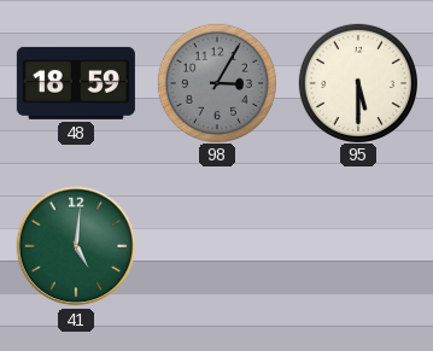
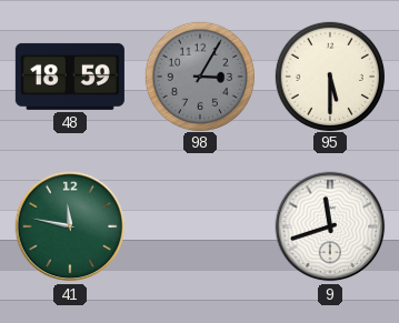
41: 5:01 -> 11:47 (70, 226)
9: none -> 11:42 (330, 226)
